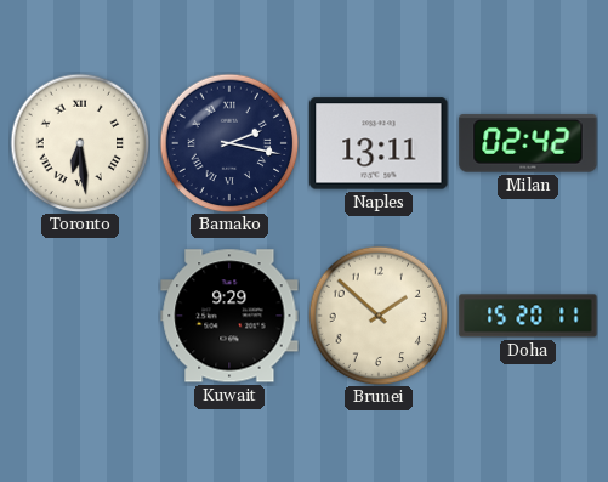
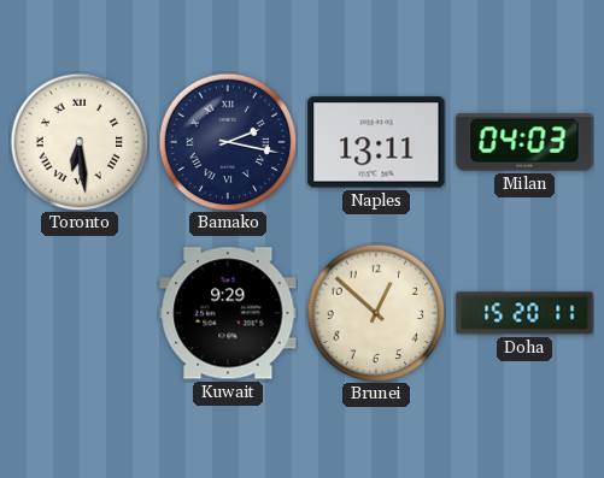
Milan: 02:42 -> 04:03 (524, 142)
Brunei: 1:52 -> 12:52 (376, 313)
